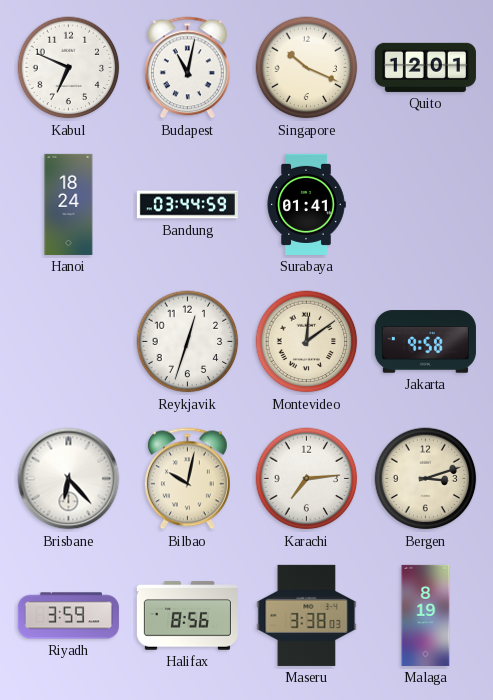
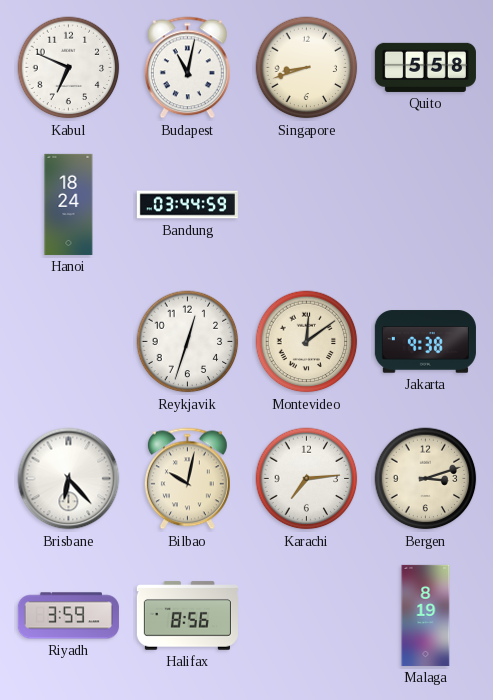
Singapore: 10:19 -> 8:42 (307, 68)
Quito: 12:01 -> 5:58 (425, 67)
Surabaya: 01:41 -> none (306, 204)
Jakarta: 9:58 -> 9:38 (425, 342)
Maseru: 3:38 -> none (307, 615)
